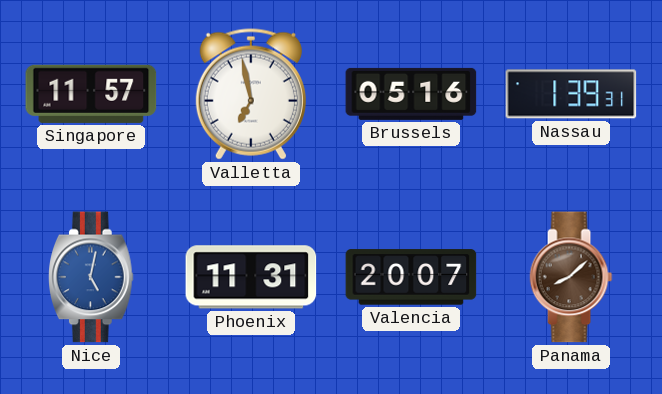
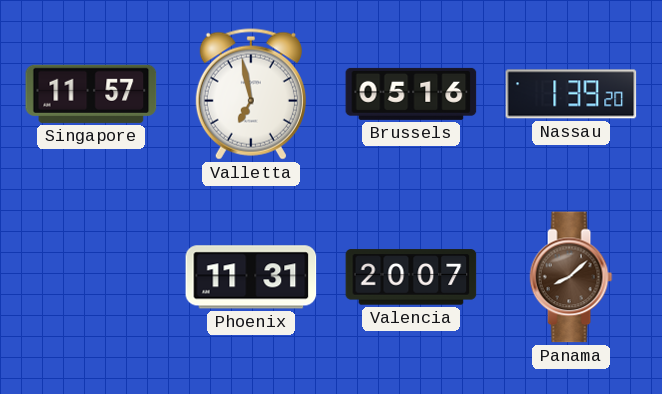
Nassau: 1:39:31 -> 1:39:20 (571, 94)
Nice: 5:02 -> none (92, 277)
